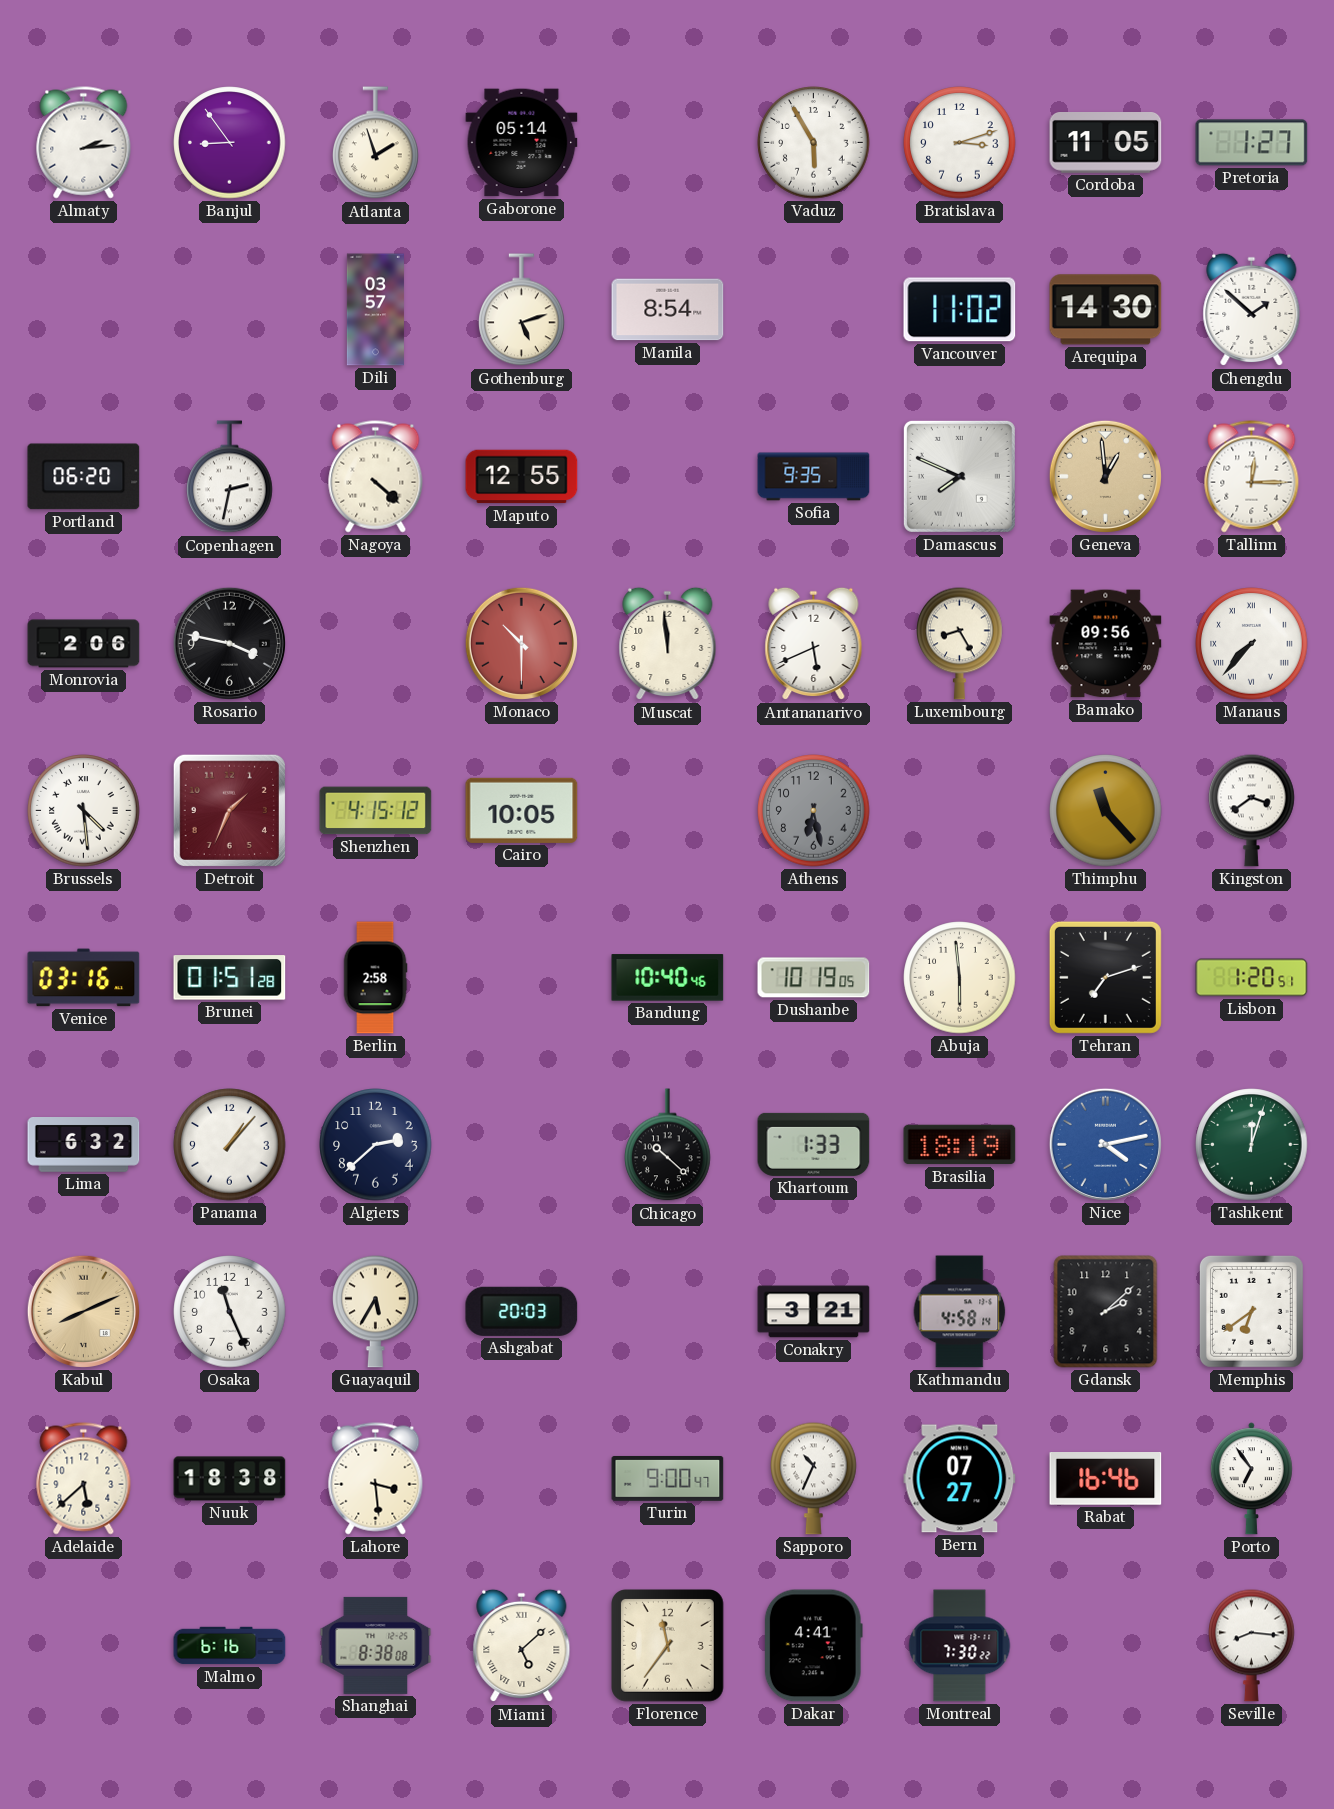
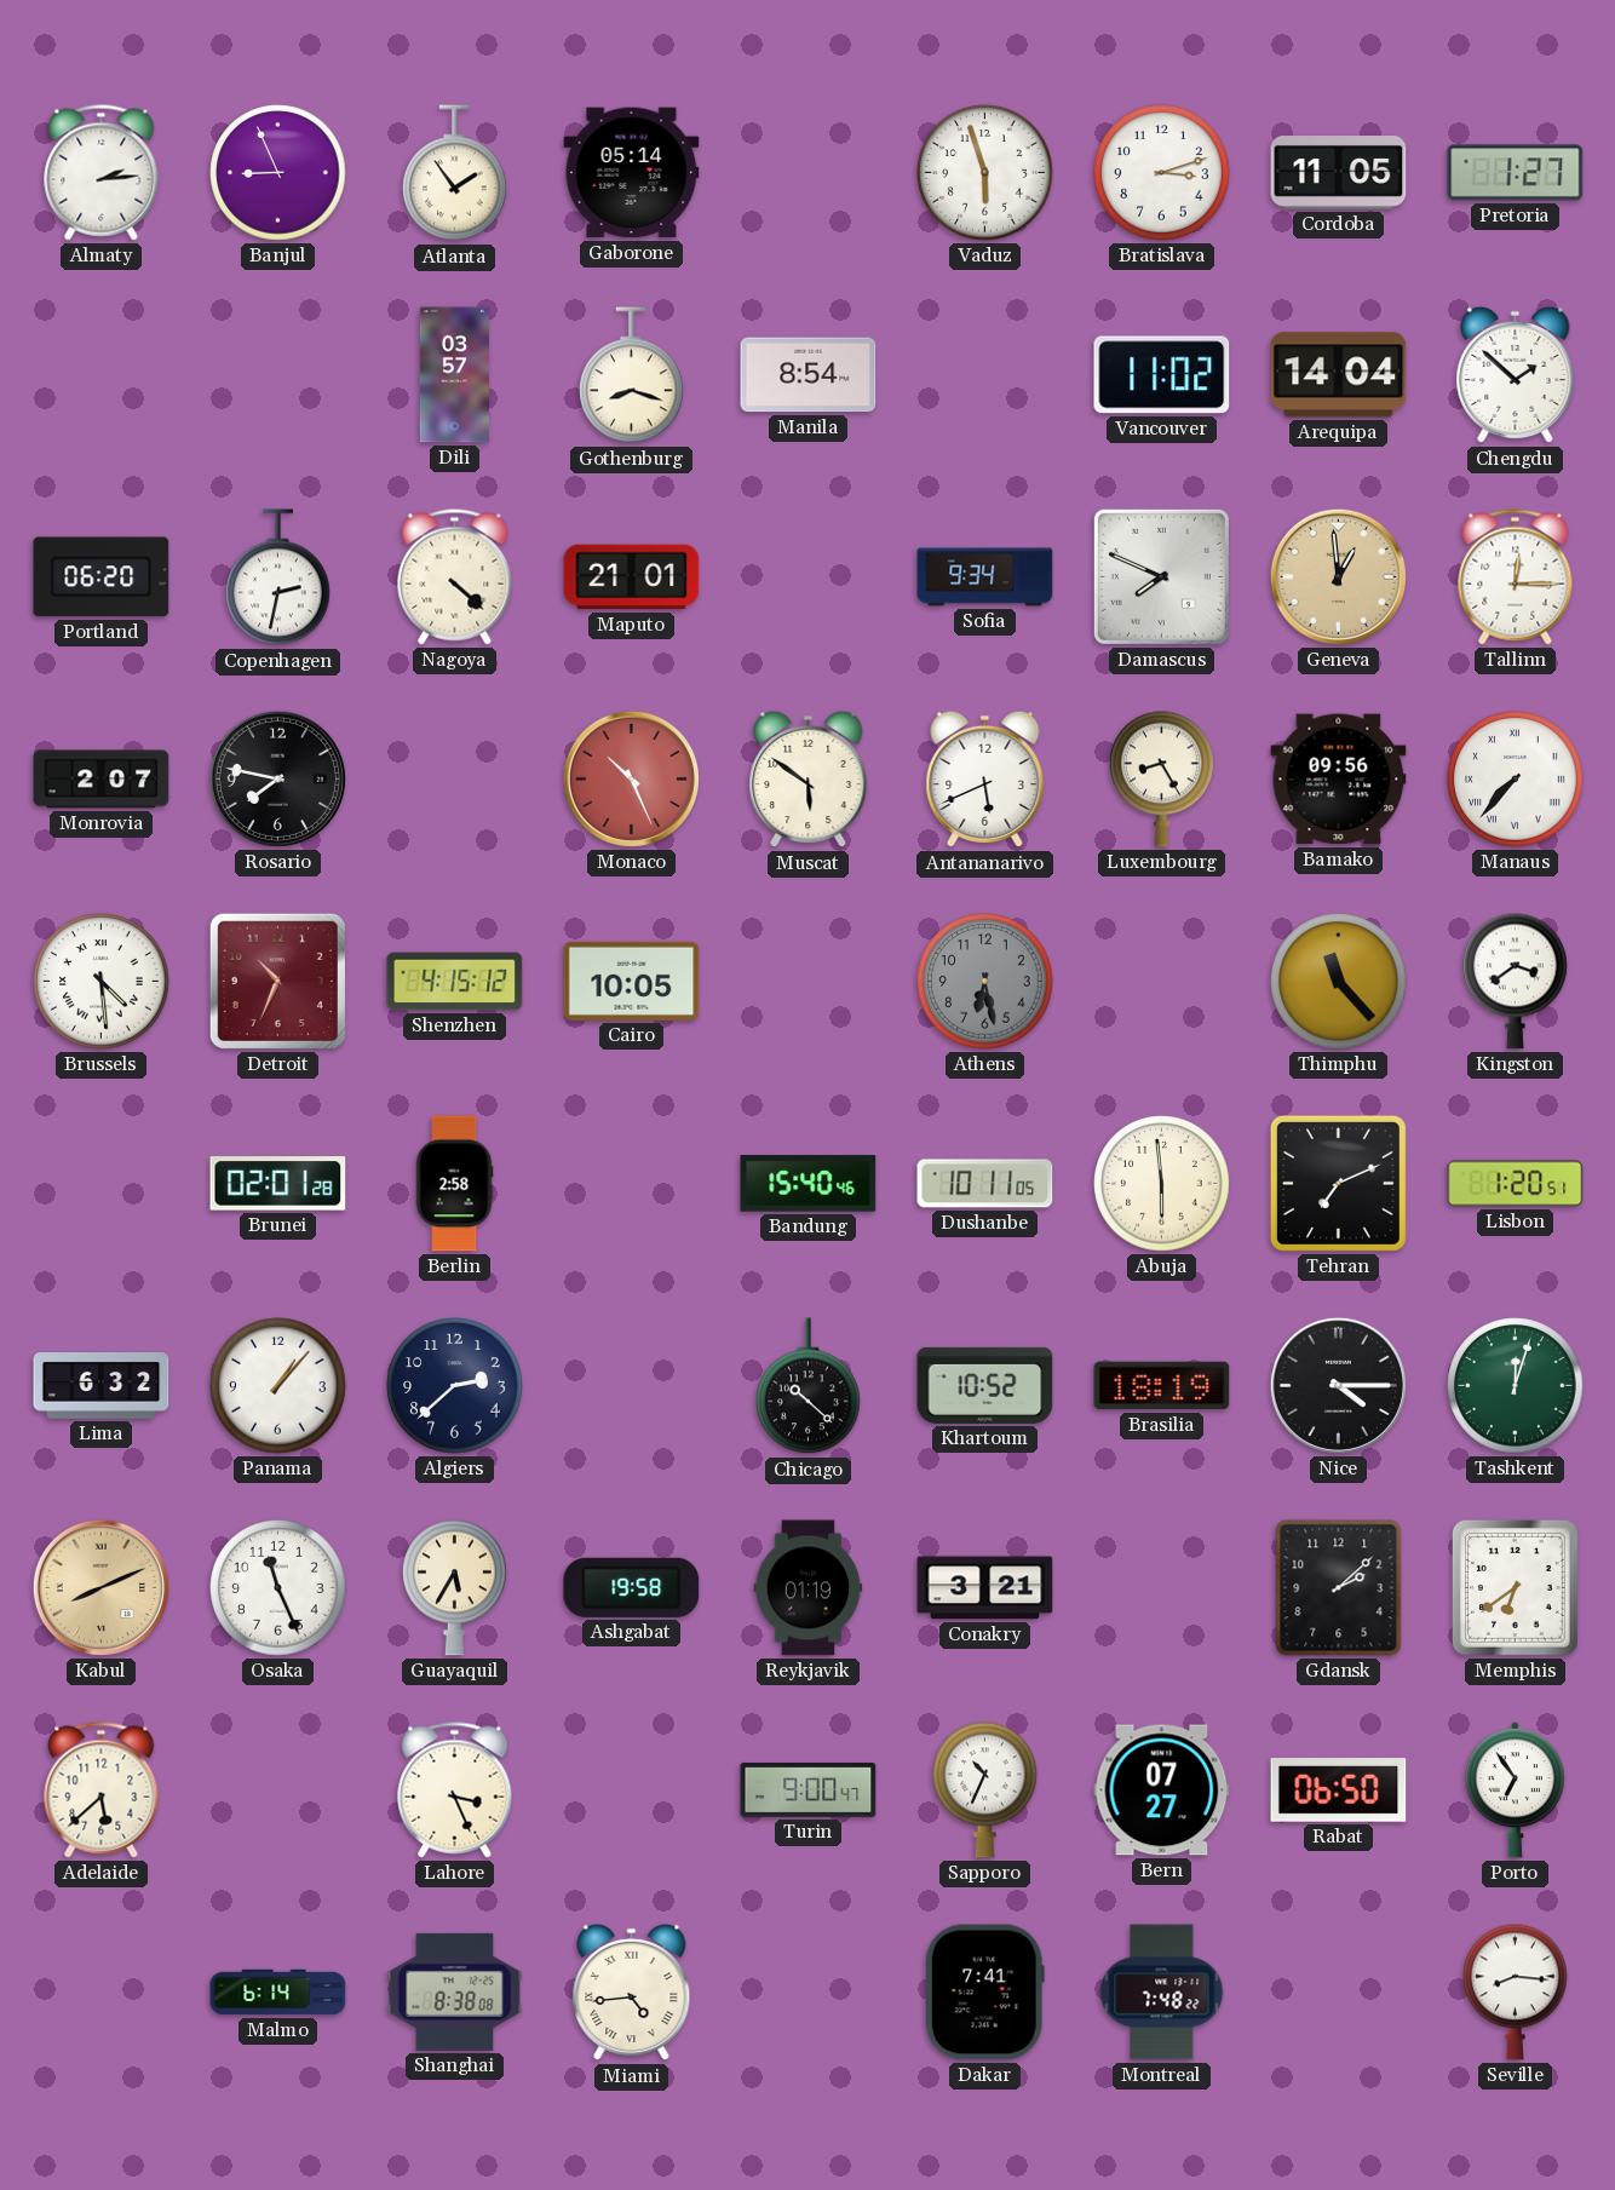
Banjul: 8:54 -> 8:56 (278, 173)
Atlanta: 1:57 -> 1:54 (455, 173)
Vaduz: 5:55 -> 5:57 (985, 173)
Gothenburg: 5:12 -> 8:18 (632, 375)
Arequipa: 14:30 -> 14:04 (1339, 375)
Maputo: 12:55 -> 21:01 (632, 577)
Sofia: 9:35 -> 9:34 (985, 577)
Monrovia: 2:06 -> 2:07 (102, 780)
Rosario: 3:47 -> 7:47 (277, 778)
Monaco: 10:30 -> 10:26 (631, 778)
Muscat: 11:59 -> 5:51 (809, 780)
Detroit: 1:34 -> 10:34 (277, 981)
Venice: 03:16 -> none (84, 978)
Brunei: 01:51 -> 02:01 (278, 1184)
Bandung: 10:40 -> 15:40 (809, 1184)
Dushanbe: 10:19 -> 10:11 (985, 1184)
Tehran: 7:12 -> 7:11 (1338, 1183)
Khartoum: 1:33 -> 10:52 (985, 1385)
Nice: 4:13 -> 4:15 (1338, 1385)
Nice dial: blue -> black (1338, 1385)
Ashgabat: 20:03 -> 19:58 (632, 1587)
Reykjavik: none -> 01:19 (809, 1588)
Kathmandu: 4:58 -> none (960, 1312)
Nuuk: 18:38 -> none (230, 1479)
Lahore: 3:29 -> 3:26 (455, 1790)
Rabat: 16:46 -> 06:50 (1339, 1790)
Malmo: 6:16 -> 6:14 (278, 1993)
Miami: 5:08 -> 4:44 (632, 1993)
Florence: 11:36 -> none (668, 1646)
Dakar: 4:41 -> 7:41 (984, 1993)
Montreal: 7:30 -> 7:48 (1162, 1993)
